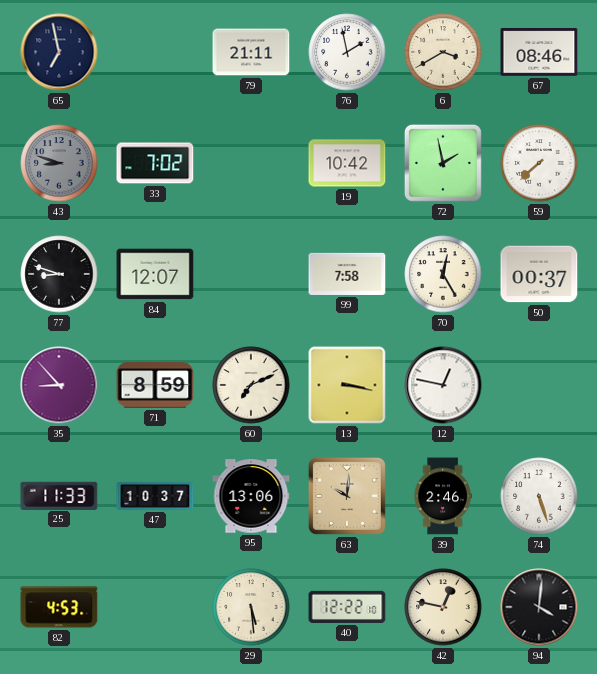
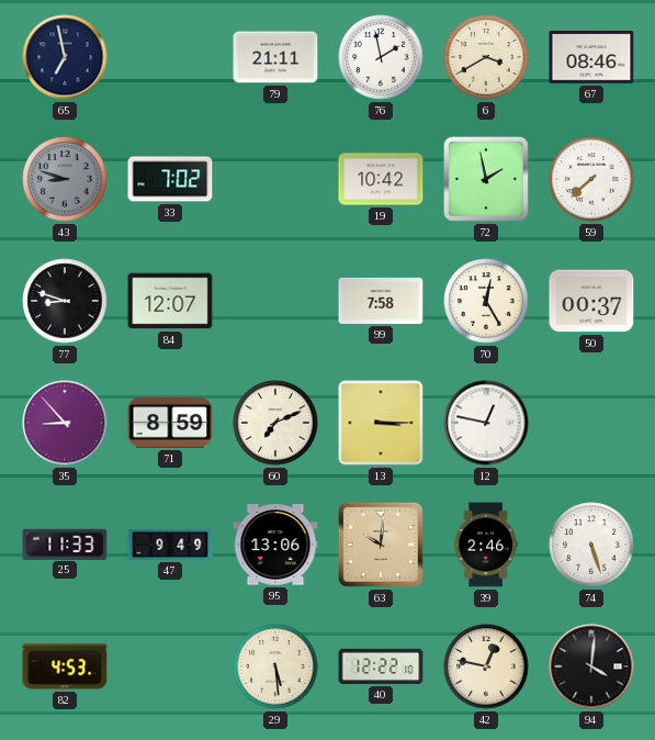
13: 3:17 -> 3:15 (381, 423)
47: 10:37 -> 9:49 (170, 546)
